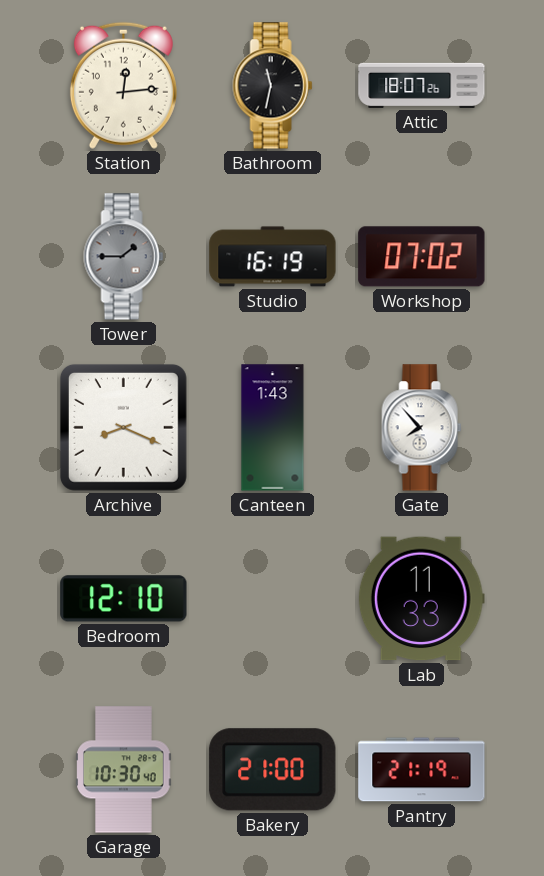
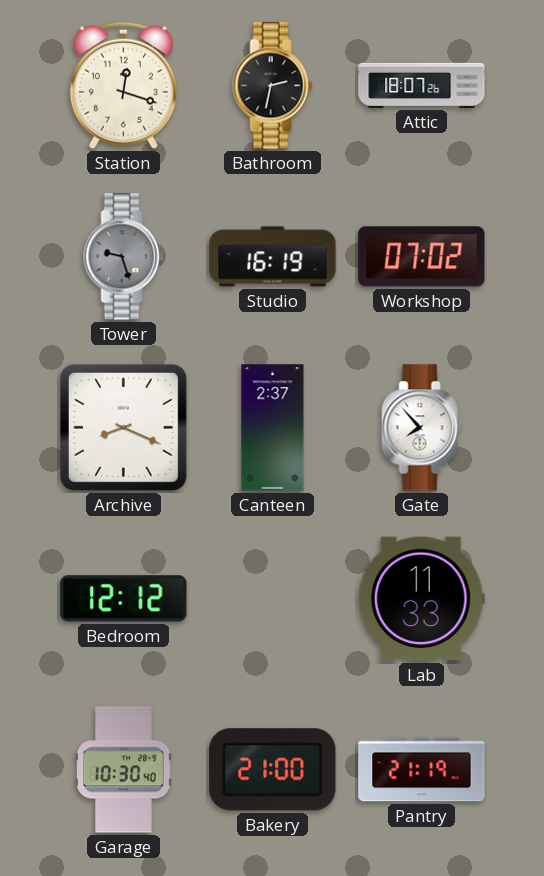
Station: 12:14 -> 12:18 (123, 85)
Bathroom: 11:32 -> 2:32 (273, 86)
Tower: 1:45 -> 9:27 (124, 257)
Canteen: 1:43 -> 2:37 (273, 428)
Bedroom: 12:10 -> 12:12 (124, 599)
